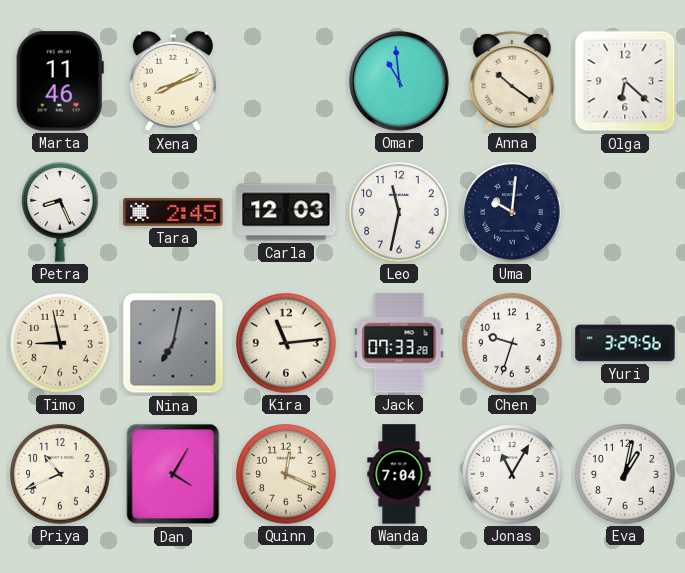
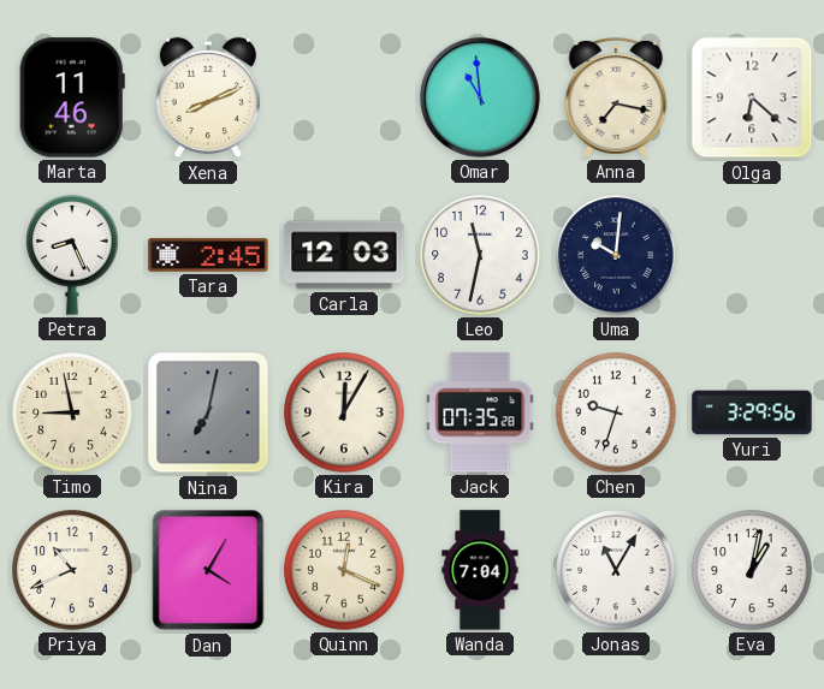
Anna: 10:21 -> 7:17 (616, 97)
Kira: 11:14 -> 12:05 (344, 412)
Jack: 07:33 -> 07:35 (480, 412)
